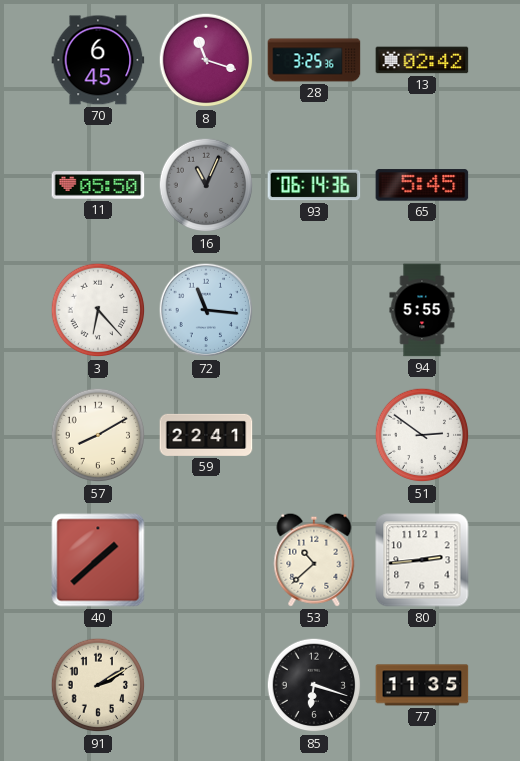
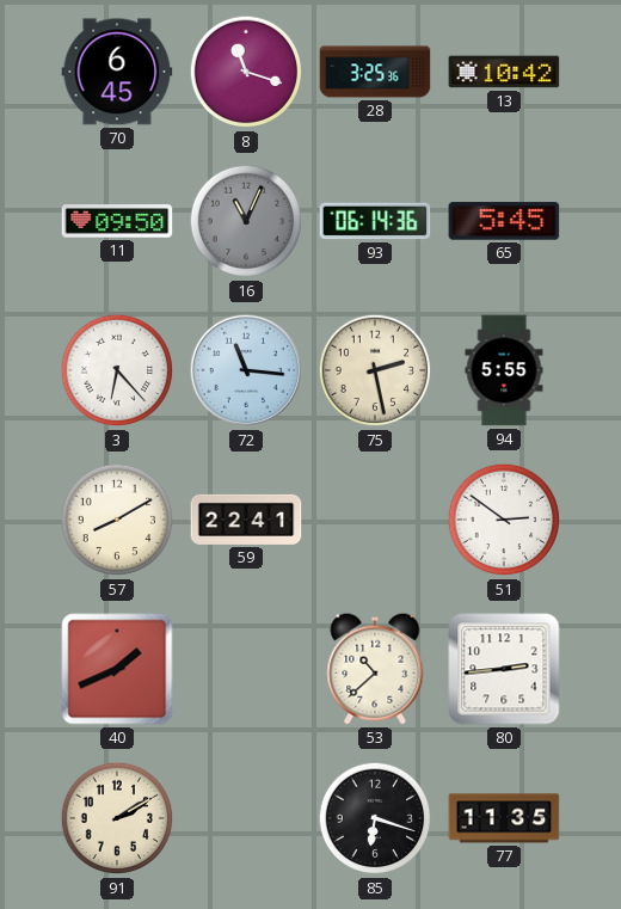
13: 02:42 -> 10:42 (504, 72)
11: 05:50 -> 09:50 (117, 221)
75: none -> 2:28 (375, 370)
40: 1:38 -> 1:41 (117, 669)
